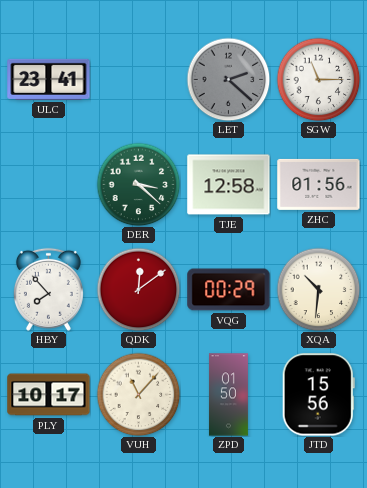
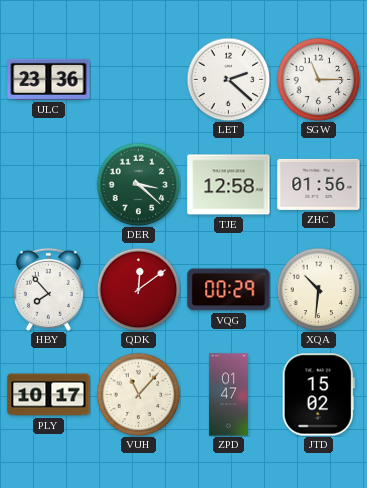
ULC: 23:41 -> 23:36 (49, 79)
LET dial: grey -> white (228, 79)
ZPD: 01:50 -> 01:47 (228, 395)
JTD: 15:56 -> 15:02 (318, 395)
